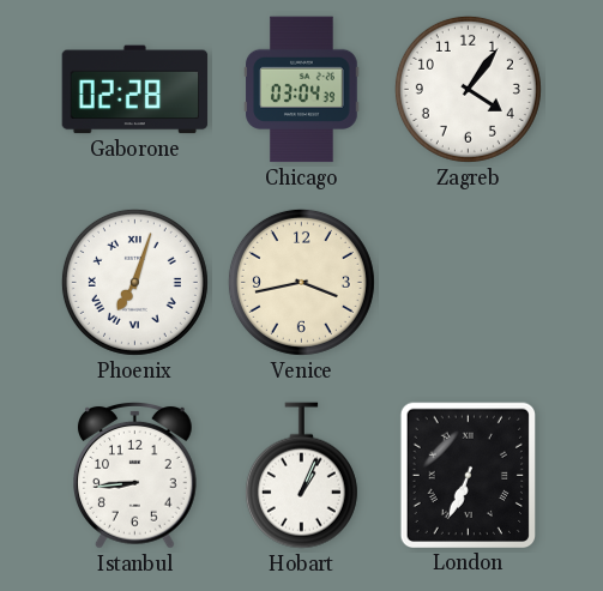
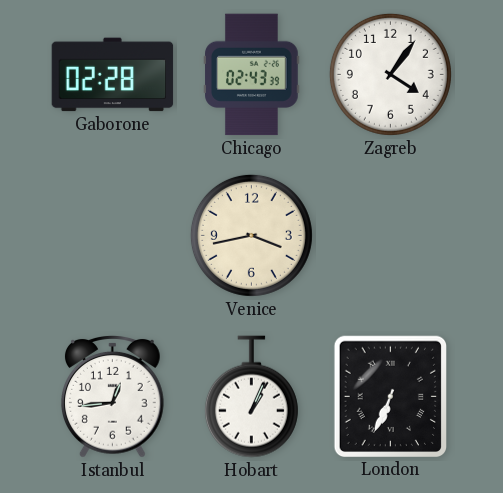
Chicago: 03:04 -> 02:43 (252, 75)
Phoenix: 7:03 -> none (134, 282)
Istanbul: 8:44 -> 12:44 (113, 397)
